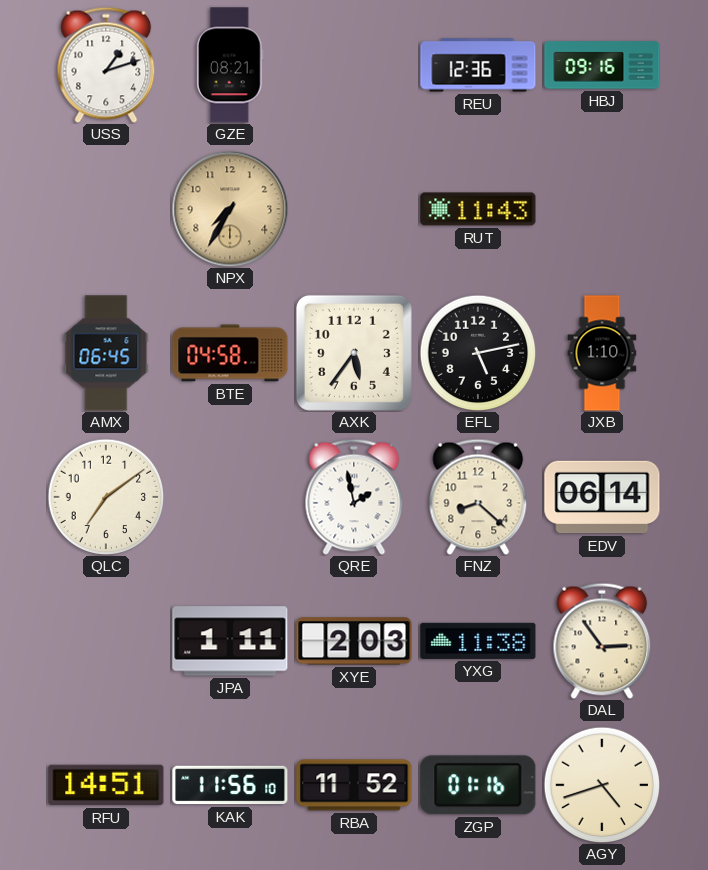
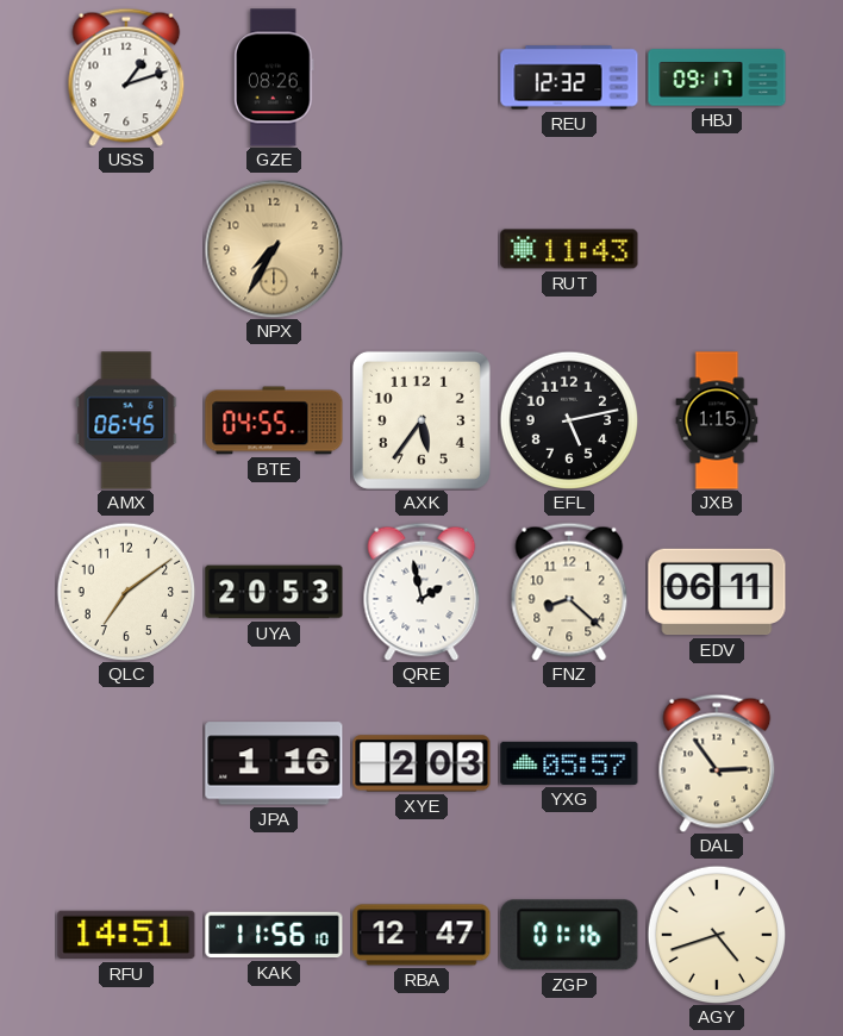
GZE: 08:21 -> 08:26 (274, 77)
REU: 12:36 -> 12:32 (569, 77)
HBJ: 09:16 -> 09:17 (717, 77)
BTE: 04:58 -> 04:55 (274, 420)
JXB: 1:10 -> 1:15 (717, 420)
UYA: none -> 20:53 (274, 592)
EDV: 06:14 -> 06:11 (717, 592)
JPA: 1:11 -> 1:16 (274, 763)
YXG: 11:38 -> 05:57 (569, 763)
RBA: 11:52 -> 12:47 (421, 935)
